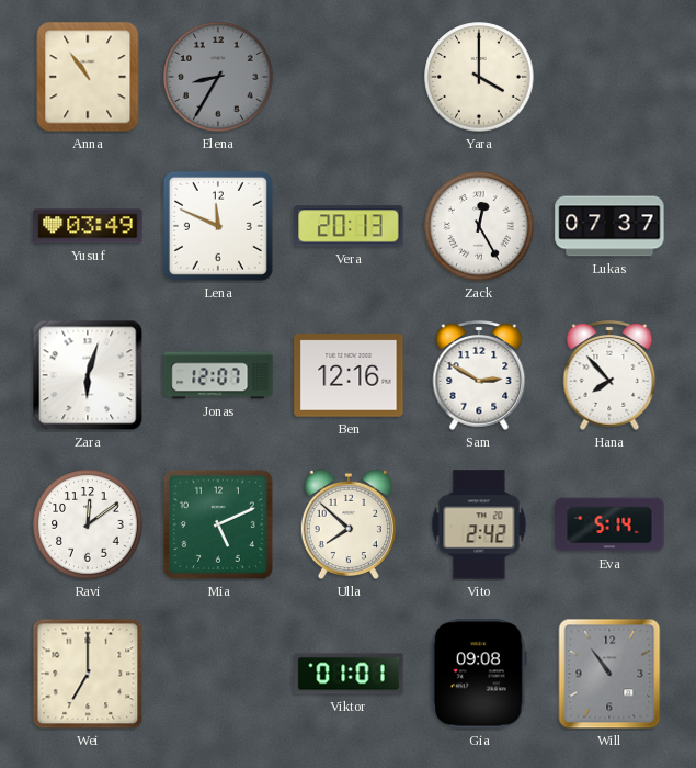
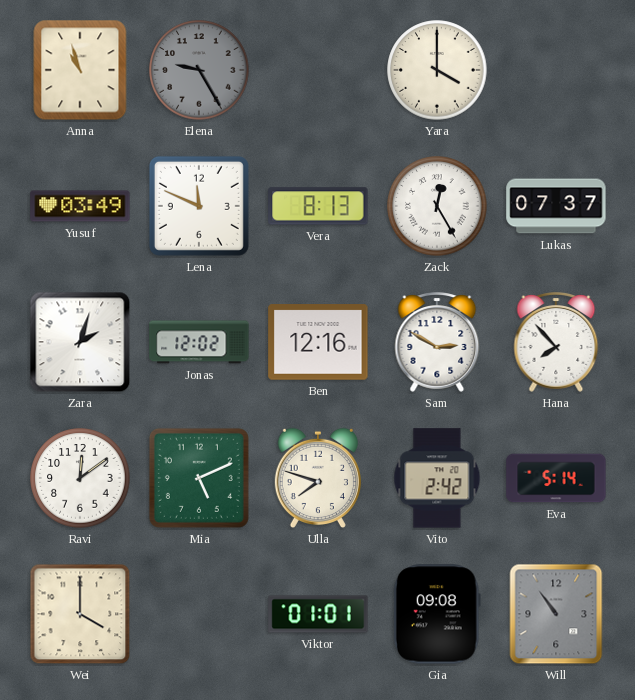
Anna: 10:54 -> 10:57 (80, 70)
Elena: 8:35 -> 9:25 (199, 70)
Vera: 20:13 -> 8:13 (318, 206)
Zara: 6:03 -> 2:03 (80, 342)
Jonas: 12:07 -> 12:02 (199, 342)
Ulla: 7:52 -> 7:48 (318, 478)
Wei: 7:00 -> 4:00 (80, 614)
